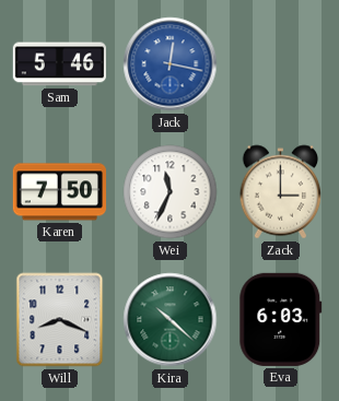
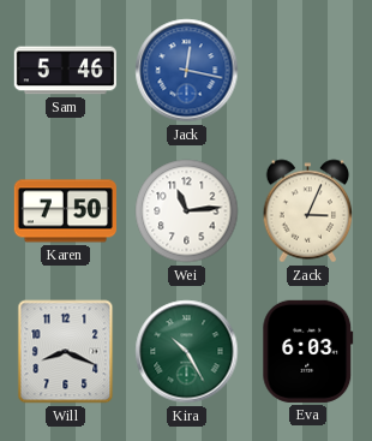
Wei: 11:34 -> 11:14 (187, 211)
Zack: 3:00 -> 3:04 (308, 211)
Kira: 10:22 -> 10:25 (187, 352)
